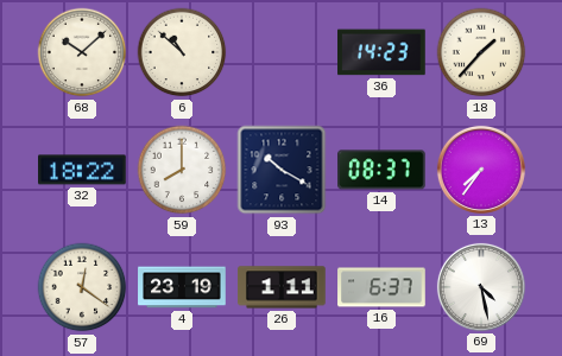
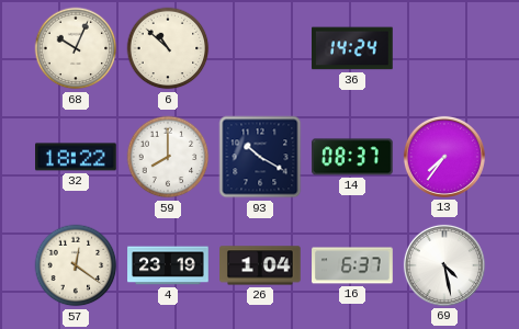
68: 10:08 -> 10:04 (76, 48)
36: 14:23 -> 14:24 (353, 48)
18: 1:37 -> none (481, 52)
26: 1:11 -> 1:04 (260, 265)
